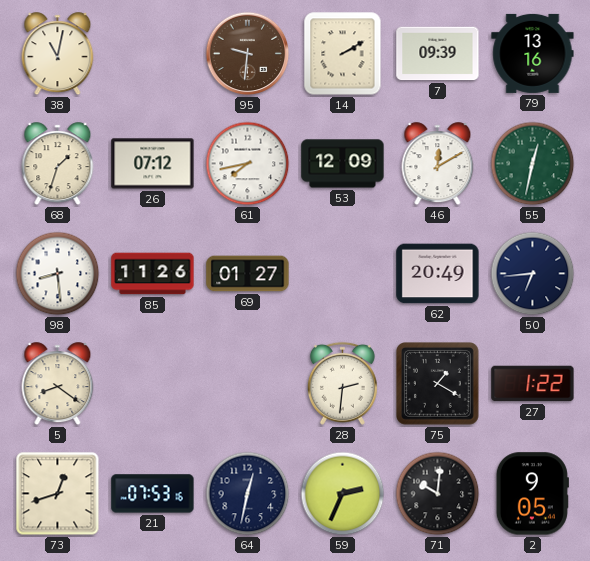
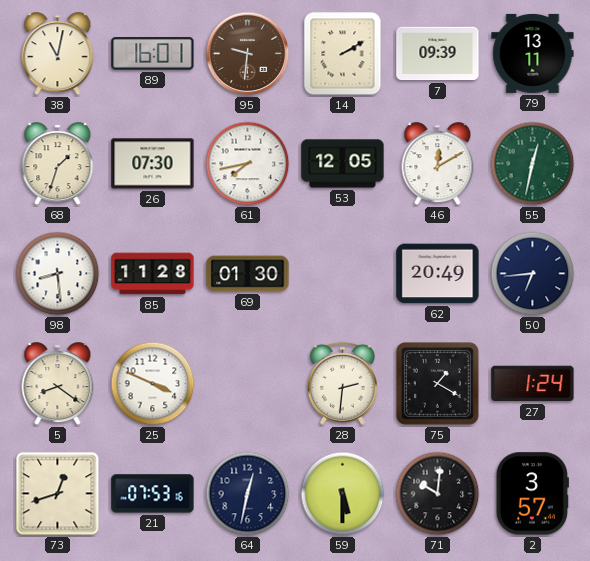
89: none -> 16:01 (153, 54)
79: 13:16 -> 13:11 (533, 53)
26: 07:12 -> 07:30 (153, 164)
53: 12:09 -> 12:05 (343, 164)
85: 11:26 -> 11:28 (153, 274)
69: 01:27 -> 01:30 (248, 274)
25: none -> 3:49 (153, 384)
27: 1:22 -> 1:24 (533, 384)
59: 2:34 -> 5:30 (343, 494)
2: 9:05 -> 3:57 (532, 494)
